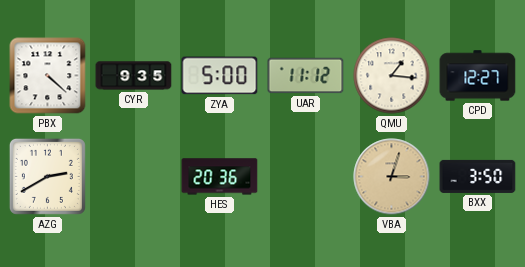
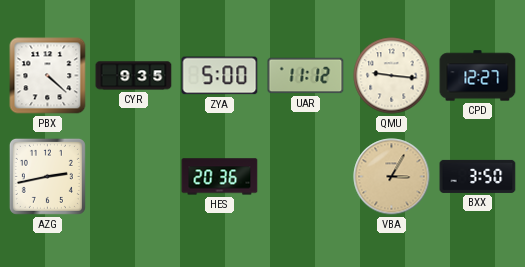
QMU: 1:16 -> 9:16 (392, 76)
AZG: 2:40 -> 2:43 (47, 176)
VBA: 3:03 -> 3:05 (392, 177)
